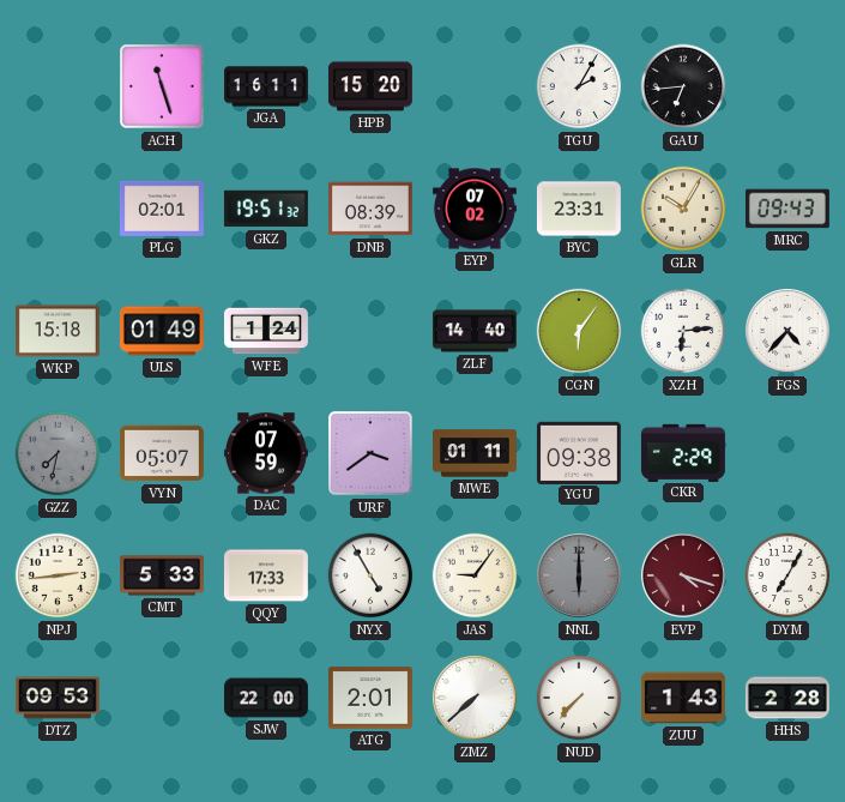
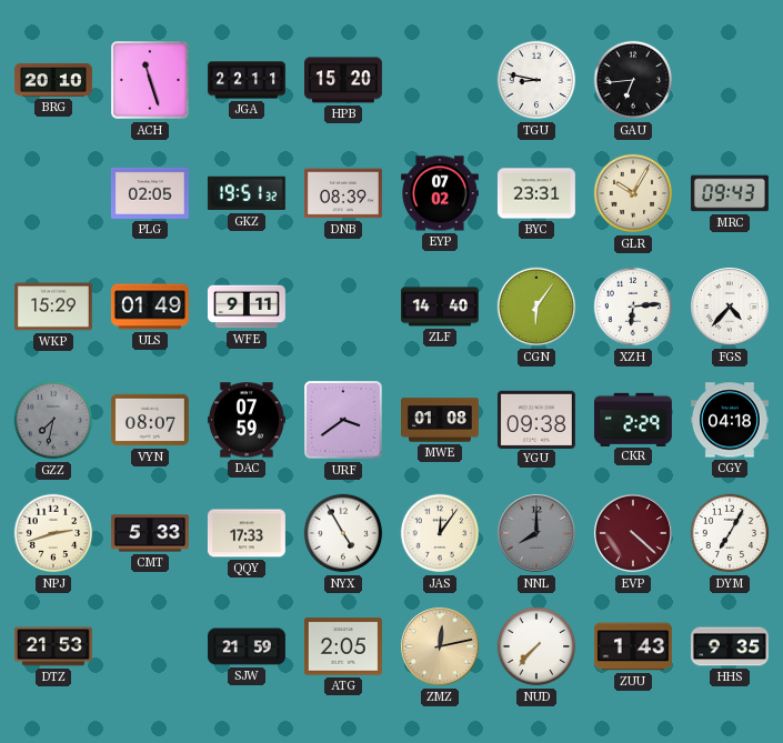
BRG: none -> 20:10 (53, 81)
JGA: 16:11 -> 22:11 (248, 80)
TGU: 2:05 -> 8:47 (536, 80)
PLG: 02:01 -> 02:05 (150, 193)
WKP: 15:18 -> 15:29 (53, 307)
WFE: 1:24 -> 9:11 (247, 307)
VYN: 05:07 -> 08:07 (150, 420)
MWE: 01:11 -> 01:08 (441, 420)
CGY: none -> 04:18 (730, 420)
NPJ: 2:44 -> 2:42 (53, 533)
JAS: 9:06 -> 12:06 (440, 533)
NNL: 6:00 -> 8:00 (538, 534)
EVP: 4:18 -> 4:22 (634, 534)
DTZ: 09:53 -> 21:53 (53, 646)
SJW: 22:00 -> 21:59 (248, 646)
ATG: 2:01 -> 2:05 (343, 646)
ZMZ: 7:38 -> 12:13 (441, 647)
ZMZ dial: white -> champagne (441, 647)
HHS: 2:28 -> 9:35 (730, 646)
